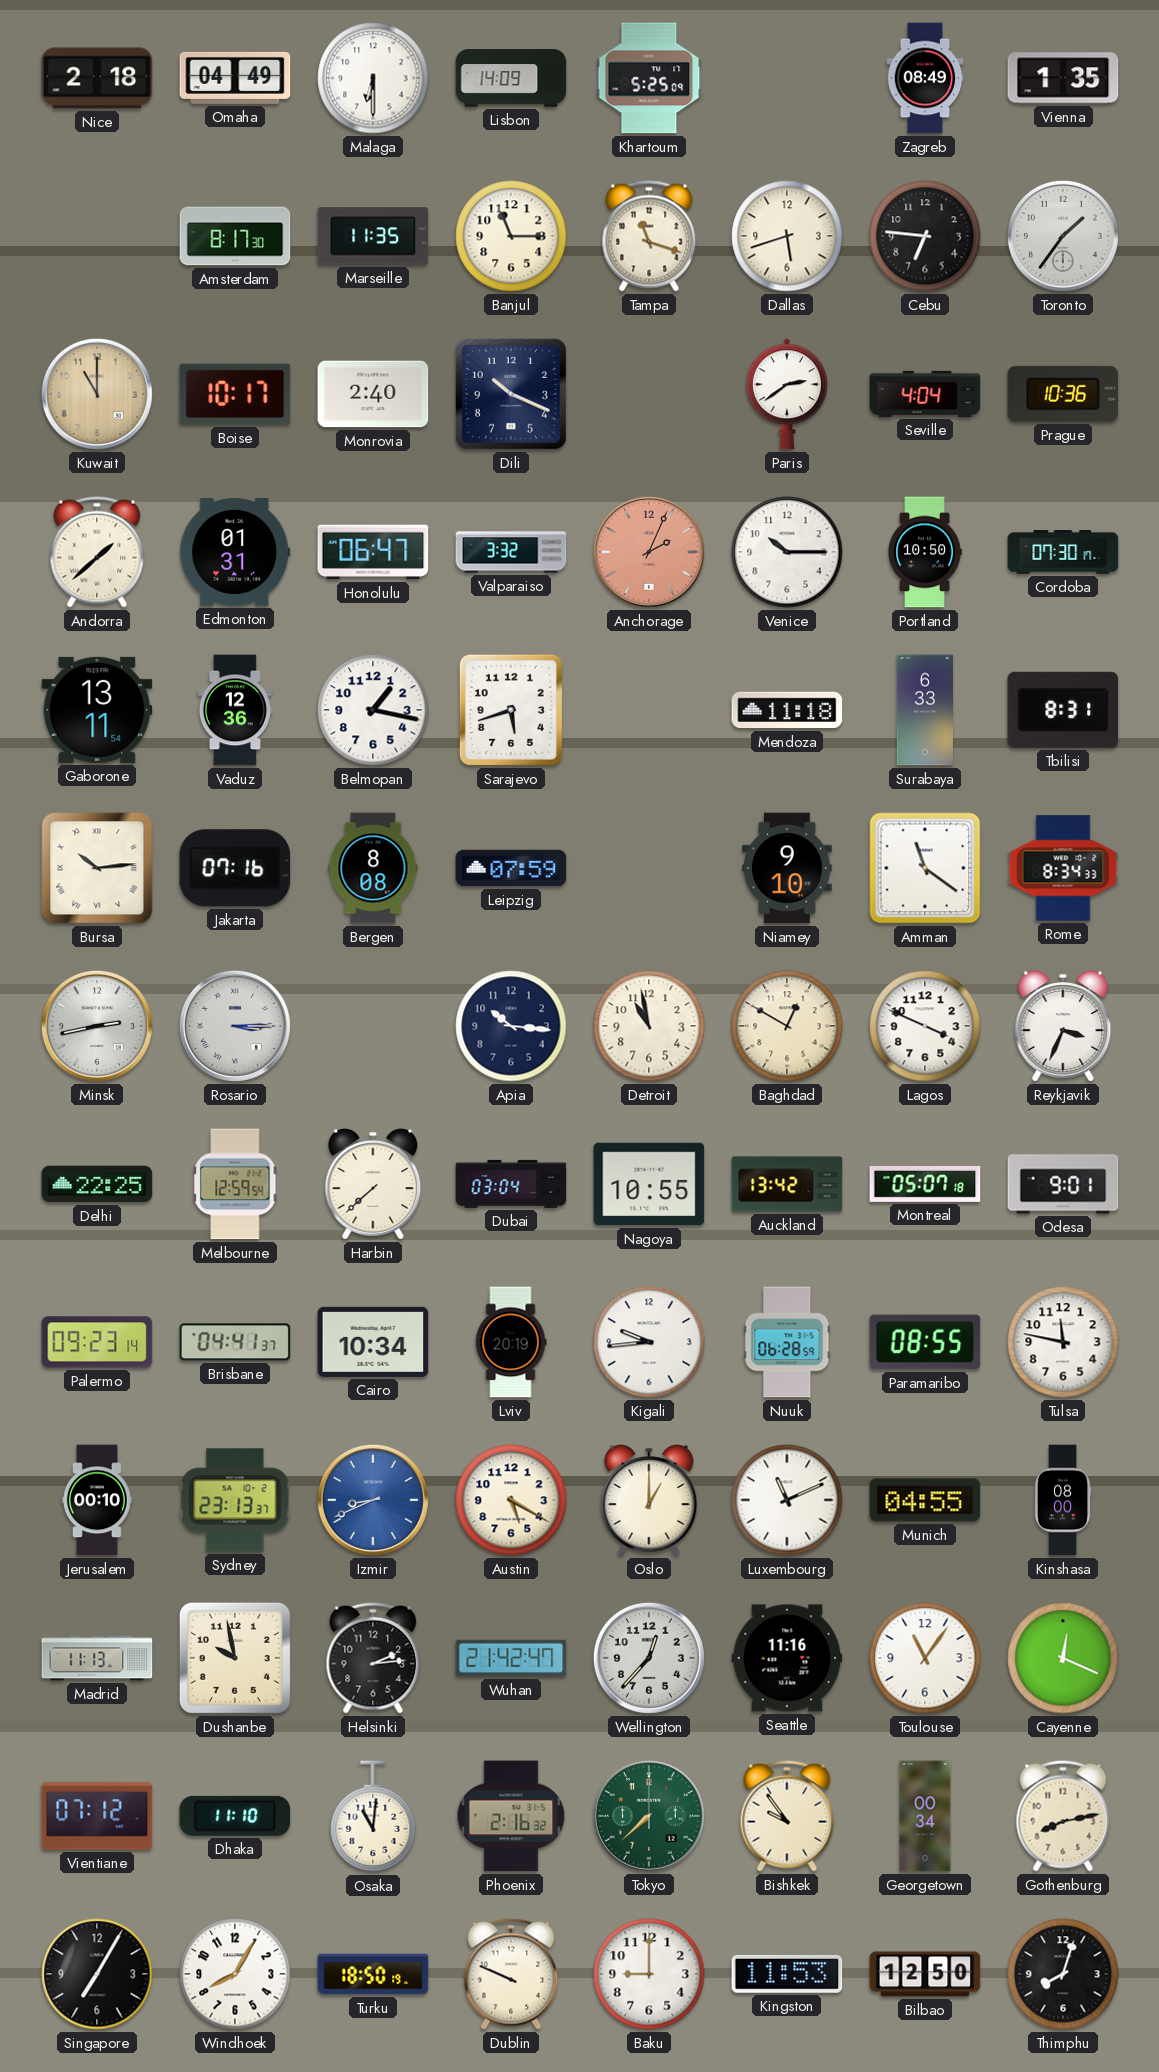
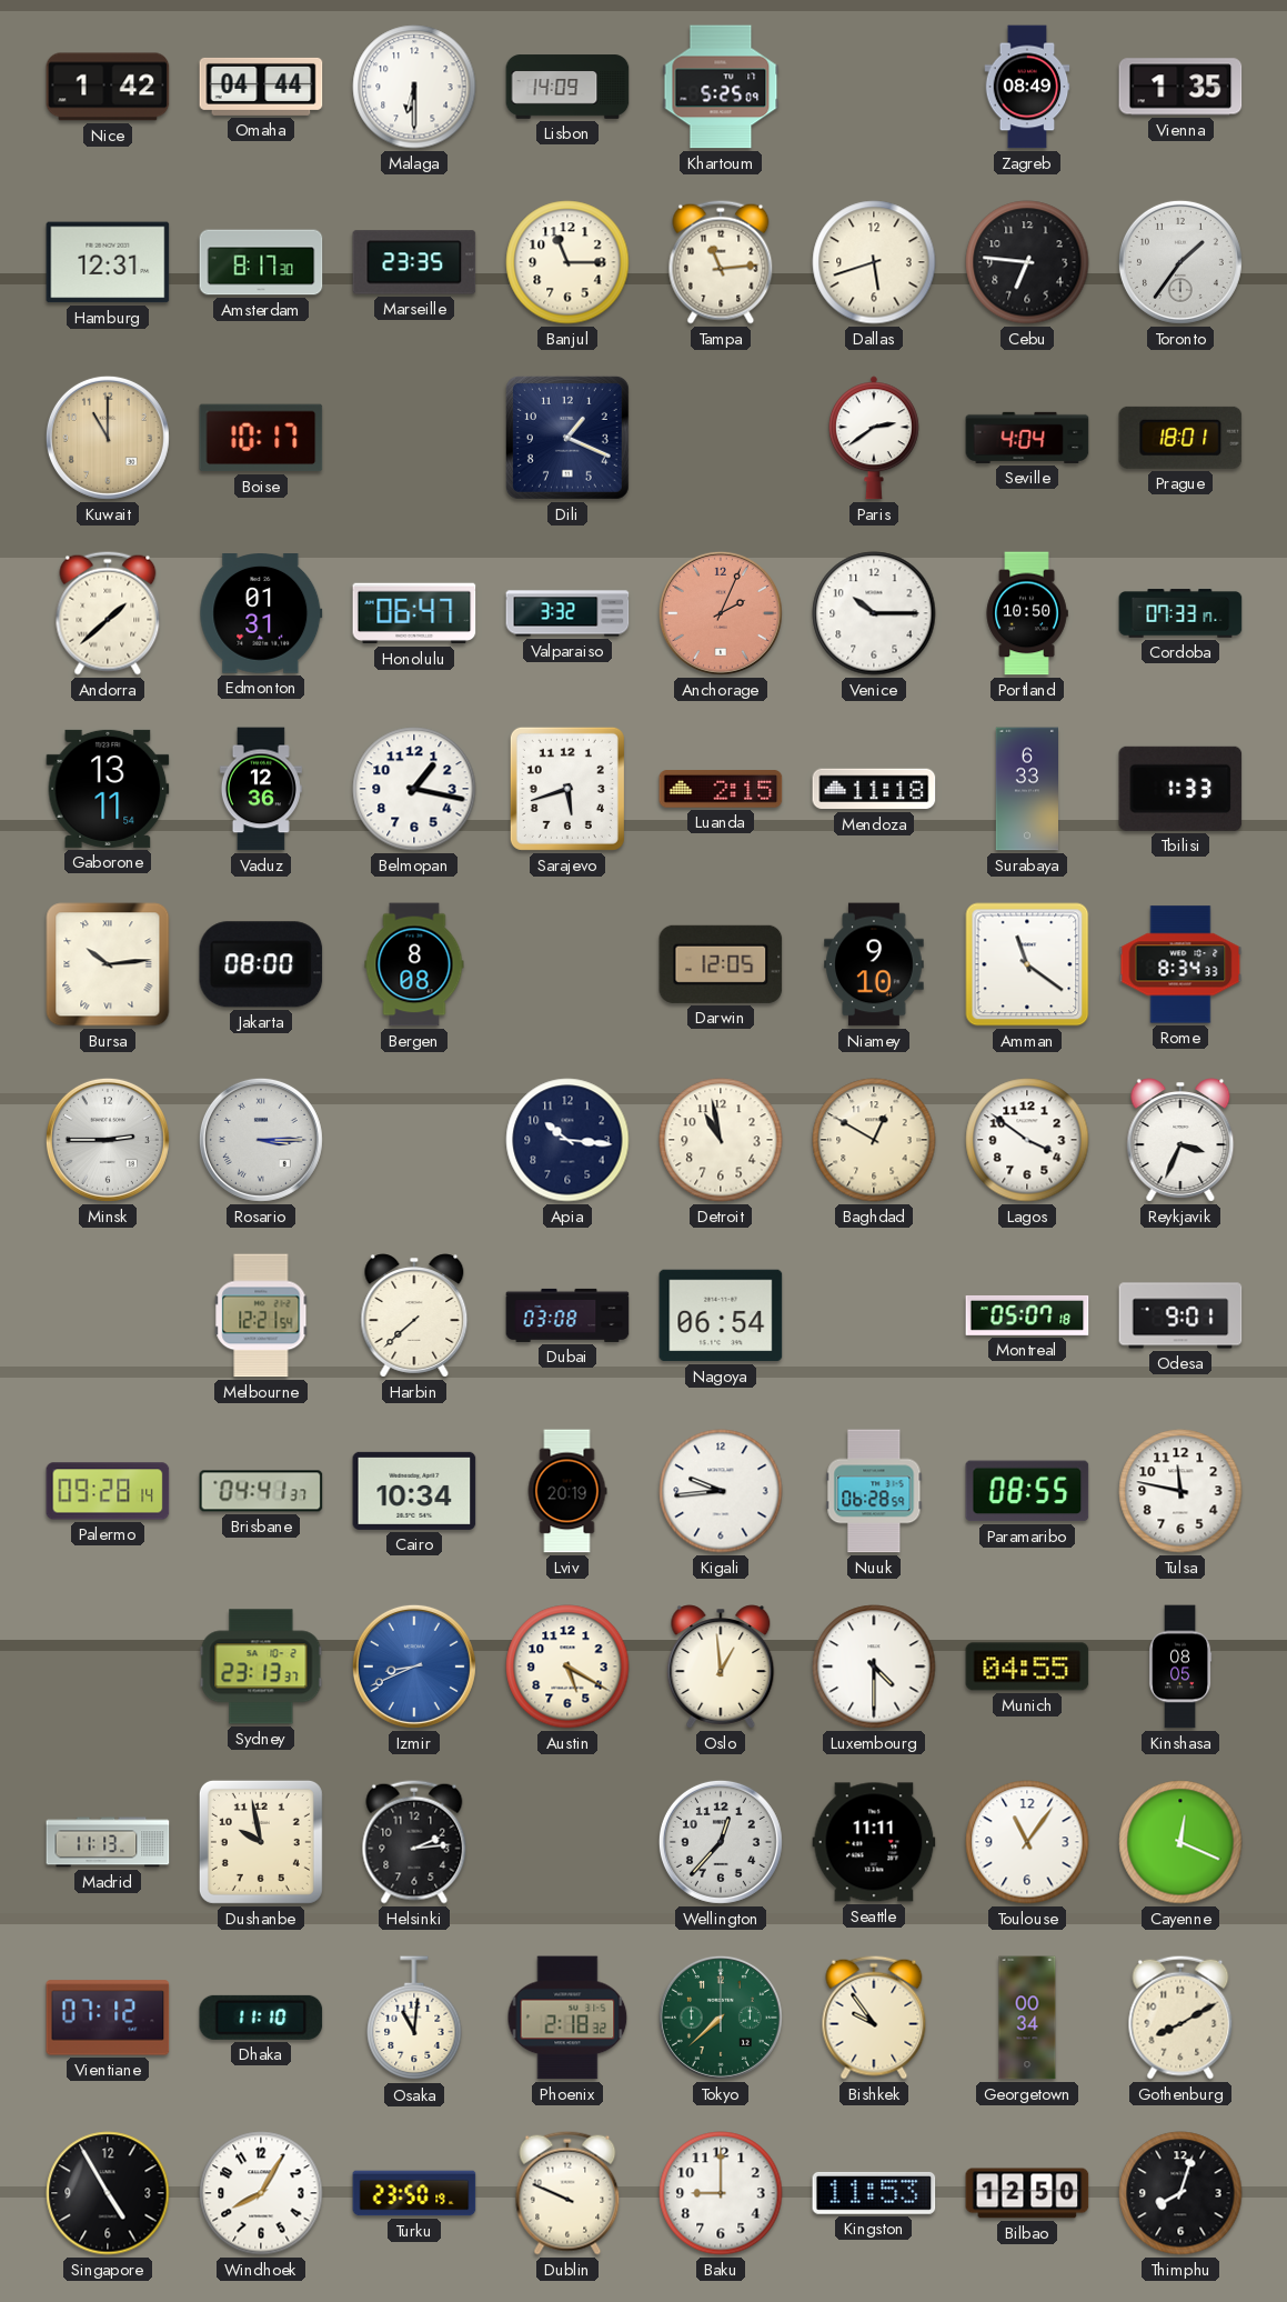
Nice: 2:18 -> 1:42 (108, 87)
Omaha: 04:49 -> 04:44 (261, 87)
Hamburg: none -> 12:31 (108, 262)
Marseille: 11:35 -> 23:35 (414, 262)
Tampa: 11:18 -> 11:14 (721, 262)
Monrovia: 2:40 -> none (373, 394)
Dili: 10:19 -> 1:19 (567, 438)
Prague: 10:36 -> 18:01 (1180, 438)
Cordoba: 07:30 -> 07:33 (1180, 613)
Luanda: none -> 2:15 (721, 789)
Tbilisi: 8:31 -> 1:33 (1180, 789)
Jakarta: 07:16 -> 08:00 (261, 964)
Leipzig: 07:59 -> none (511, 868)
Darwin: none -> 12:05 (721, 964)
Minsk: 2:43 -> 2:45 (108, 1140)
Lagos: 3:49 -> 3:51 (1027, 1140)
Delhi: 22:25 -> none (97, 1184)
Melbourne: 12:59 -> 12:21 (261, 1315)
Dubai: 03:04 -> 03:08 (567, 1315)
Nagoya: 10:55 -> 06:54 (721, 1315)
Auckland: 13:42 -> none (787, 1184)
Palermo: 09:23 -> 09:28 (108, 1491)
Jerusalem: 00:10 -> none (98, 1500)
Oslo: 1:00 -> 12:59 (721, 1667)
Luxembourg: 11:11 -> 4:30 (874, 1667)
Kinshasa: 08:00 -> 08:05 (1180, 1667)
Wuhan: 21:42 -> none (511, 1658)
Seattle: 11:16 -> 11:11 (874, 1842)
Phoenix: 2:16 -> 2:18 (567, 2018)
Gothenburg: 8:13 -> 8:10 (1180, 2018)
Singapore: 7:05 -> 4:55 (108, 2193)
Turku: 18:50 -> 23:50 (414, 2193)
